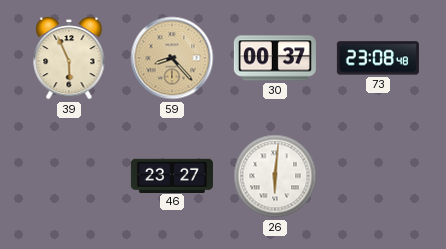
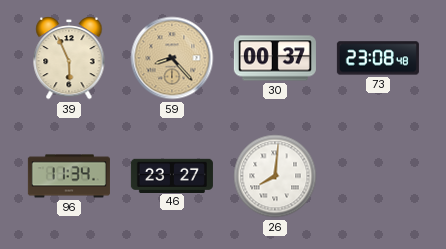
96: none -> 11:34 (69, 176)
26: 6:01 -> 8:01 (275, 176)
